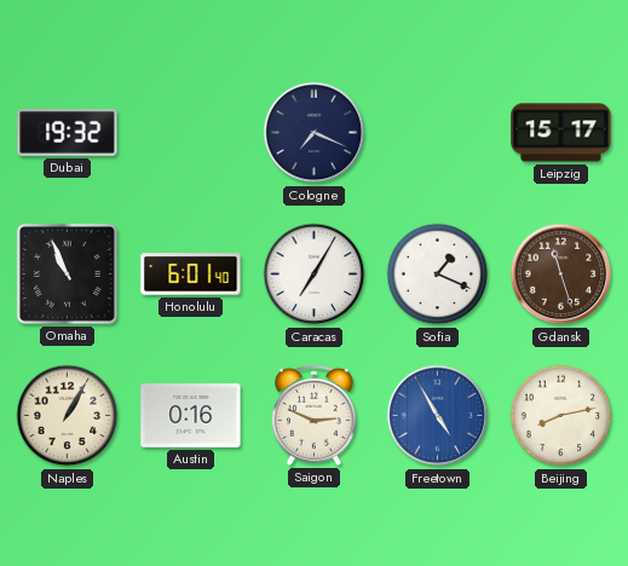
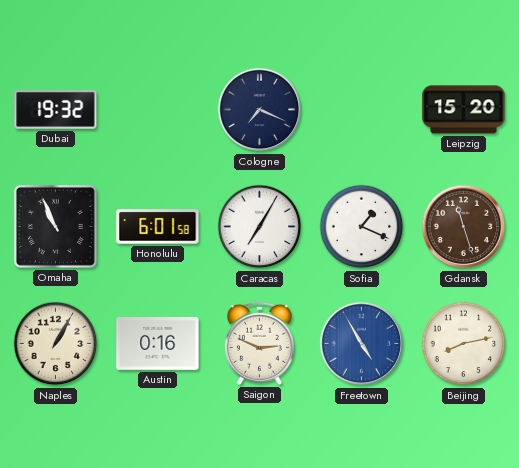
Leipzig: 15:17 -> 15:20 (464, 110)
Honolulu: 6:01:40 -> 6:01:58 (158, 227)
